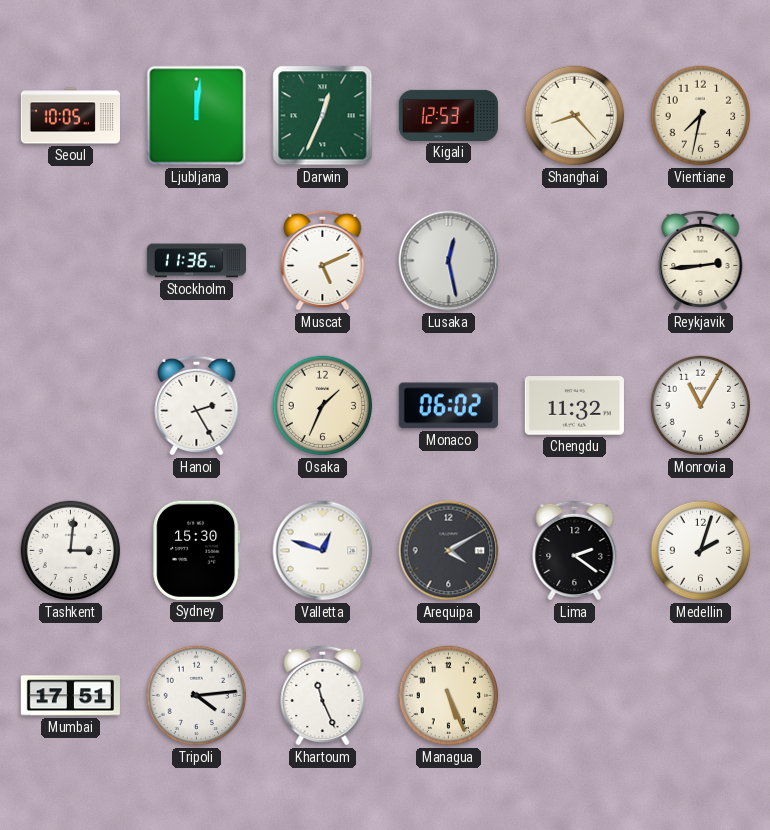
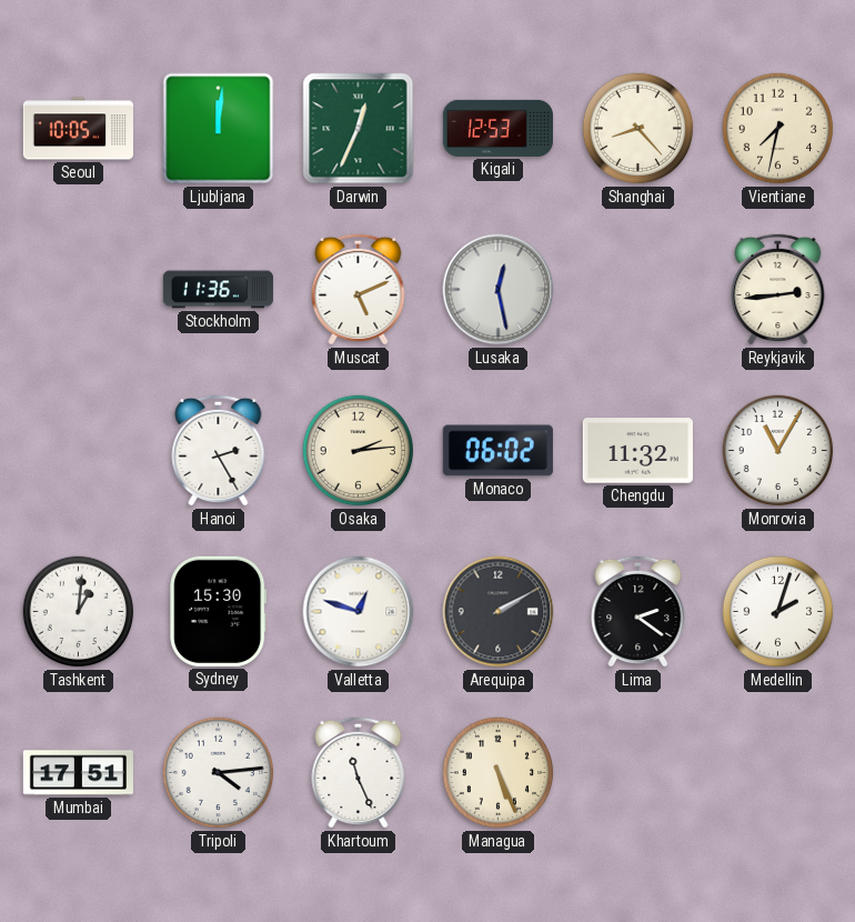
Osaka: 1:34 -> 2:14 (359, 451)
Tashkent: 3:01 -> 1:01 (79, 612)
Arequipa: 4:10 -> 2:10 (499, 612)
